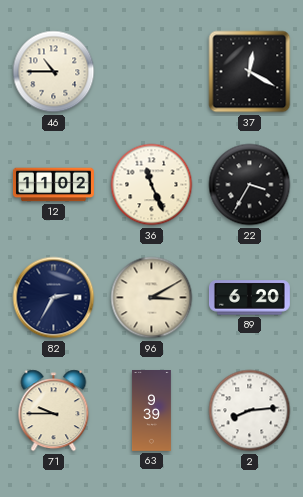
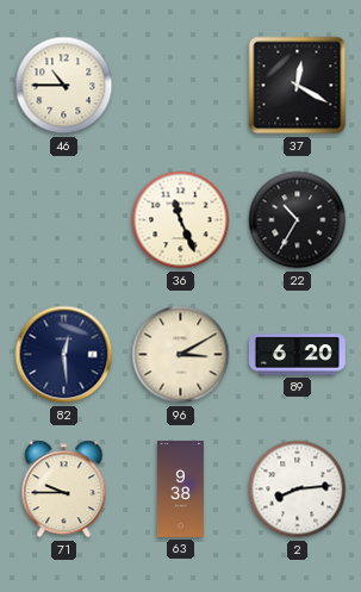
12: 11:02 -> none (53, 185)
22: 3:35 -> 10:35 (298, 220)
82: 2:35 -> 12:29 (64, 355)
63: 9:39 -> 9:38 (180, 490)
